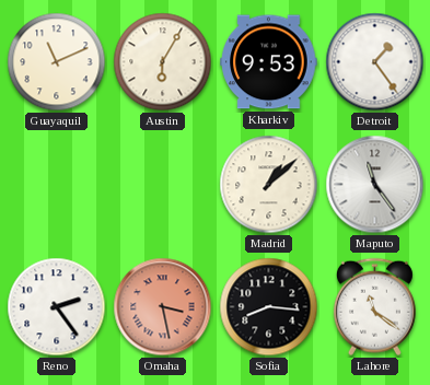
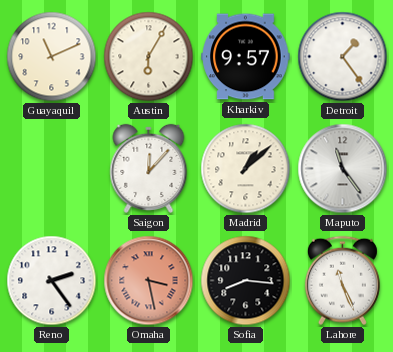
Kharkiv: 9:53 -> 9:57 (246, 57)
Saigon: none -> 12:07 (149, 168)
Lahore: 11:21 -> 11:26 (342, 281)
